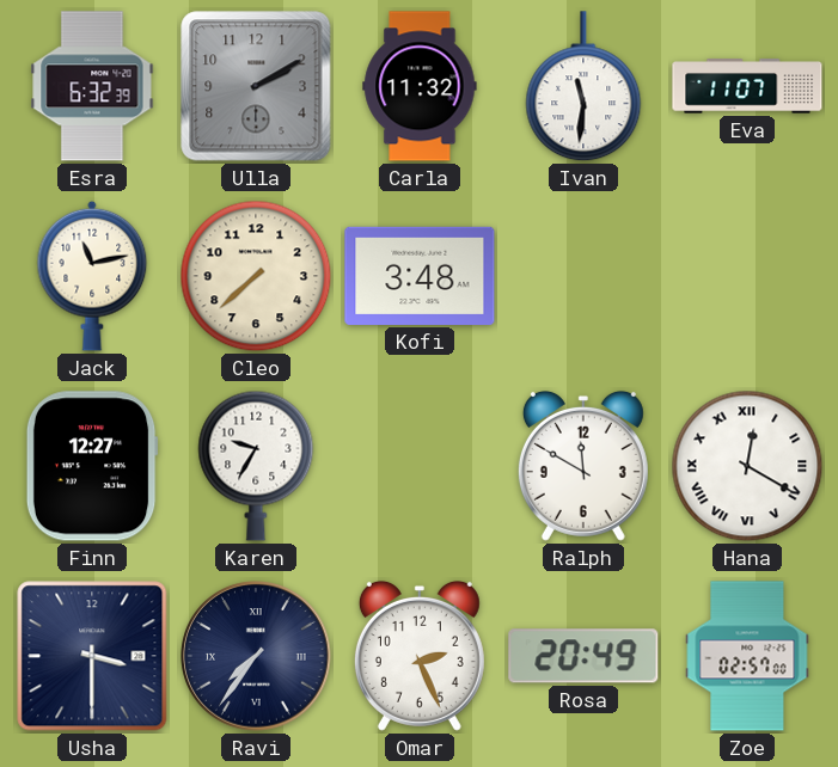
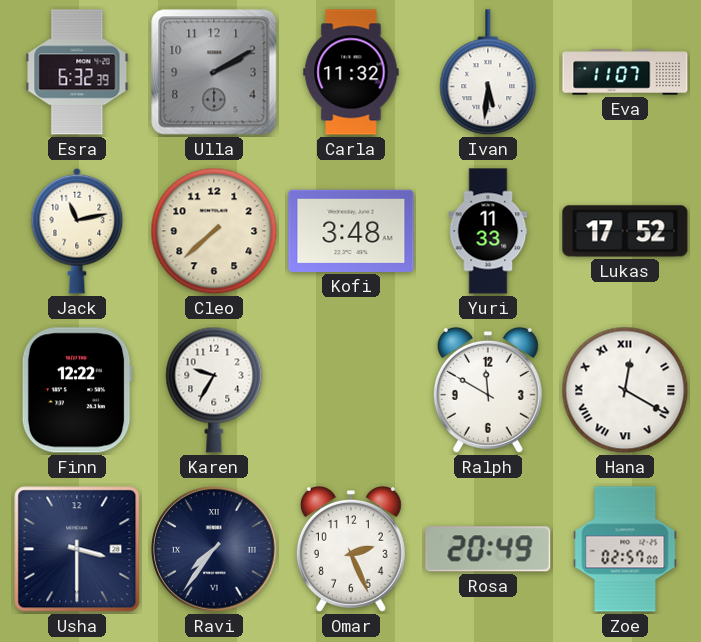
Ivan: 11:31 -> 5:31 (488, 73)
Yuri: none -> 11:33 (488, 231)
Lukas: none -> 17:52 (625, 231)
Finn: 12:27 -> 12:22 (77, 390)
